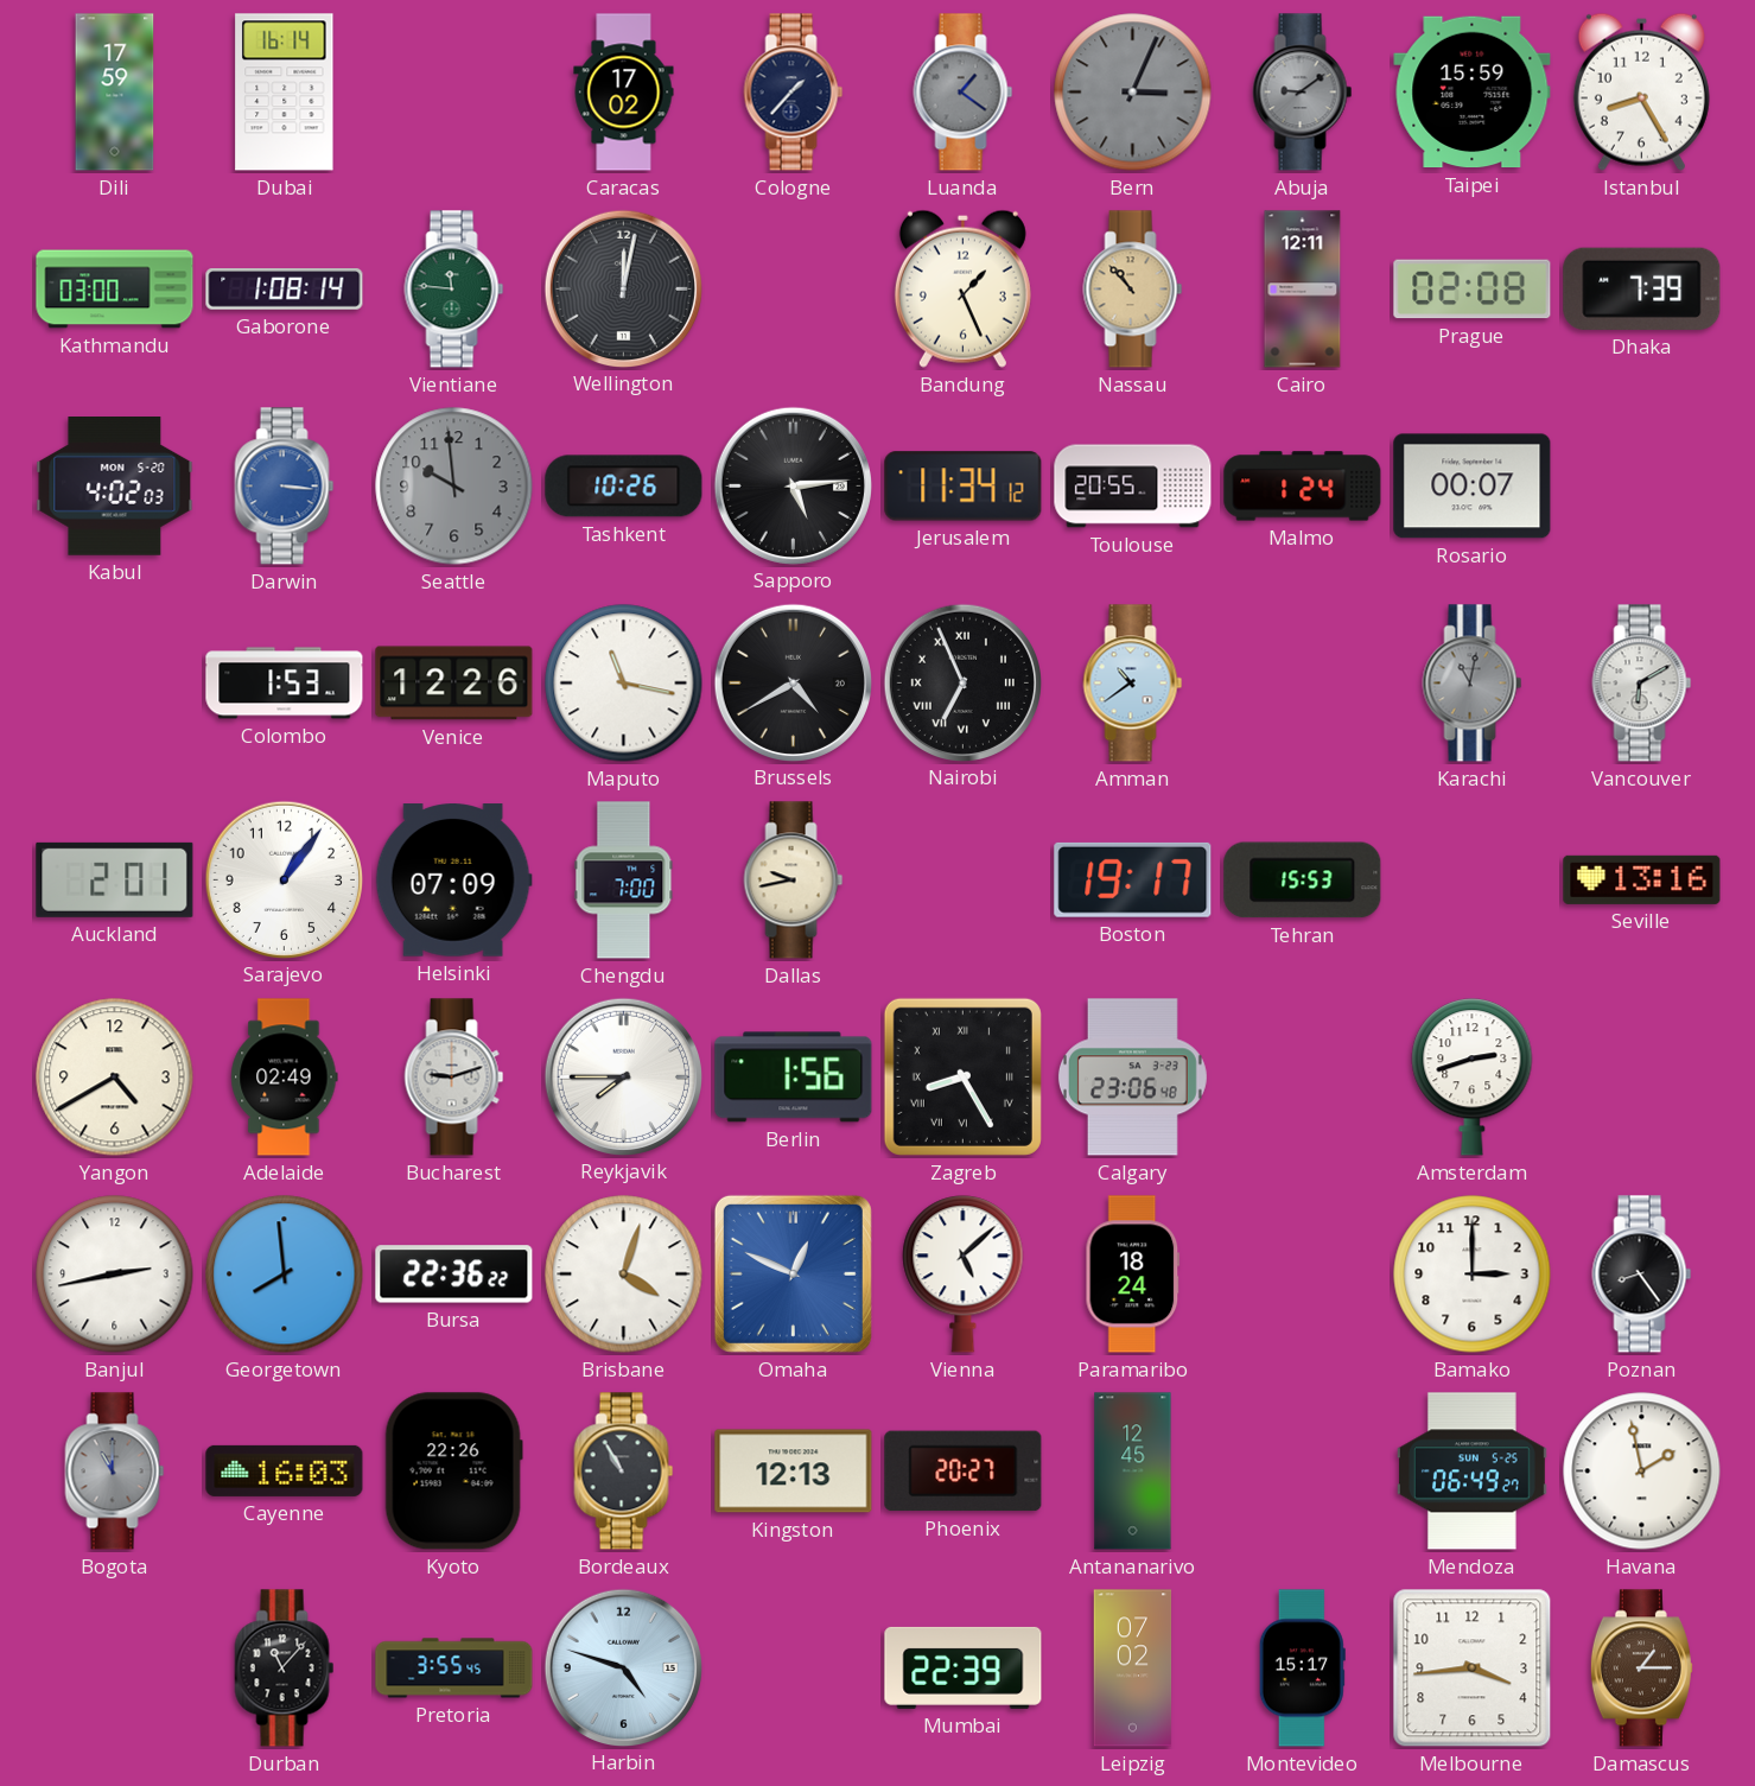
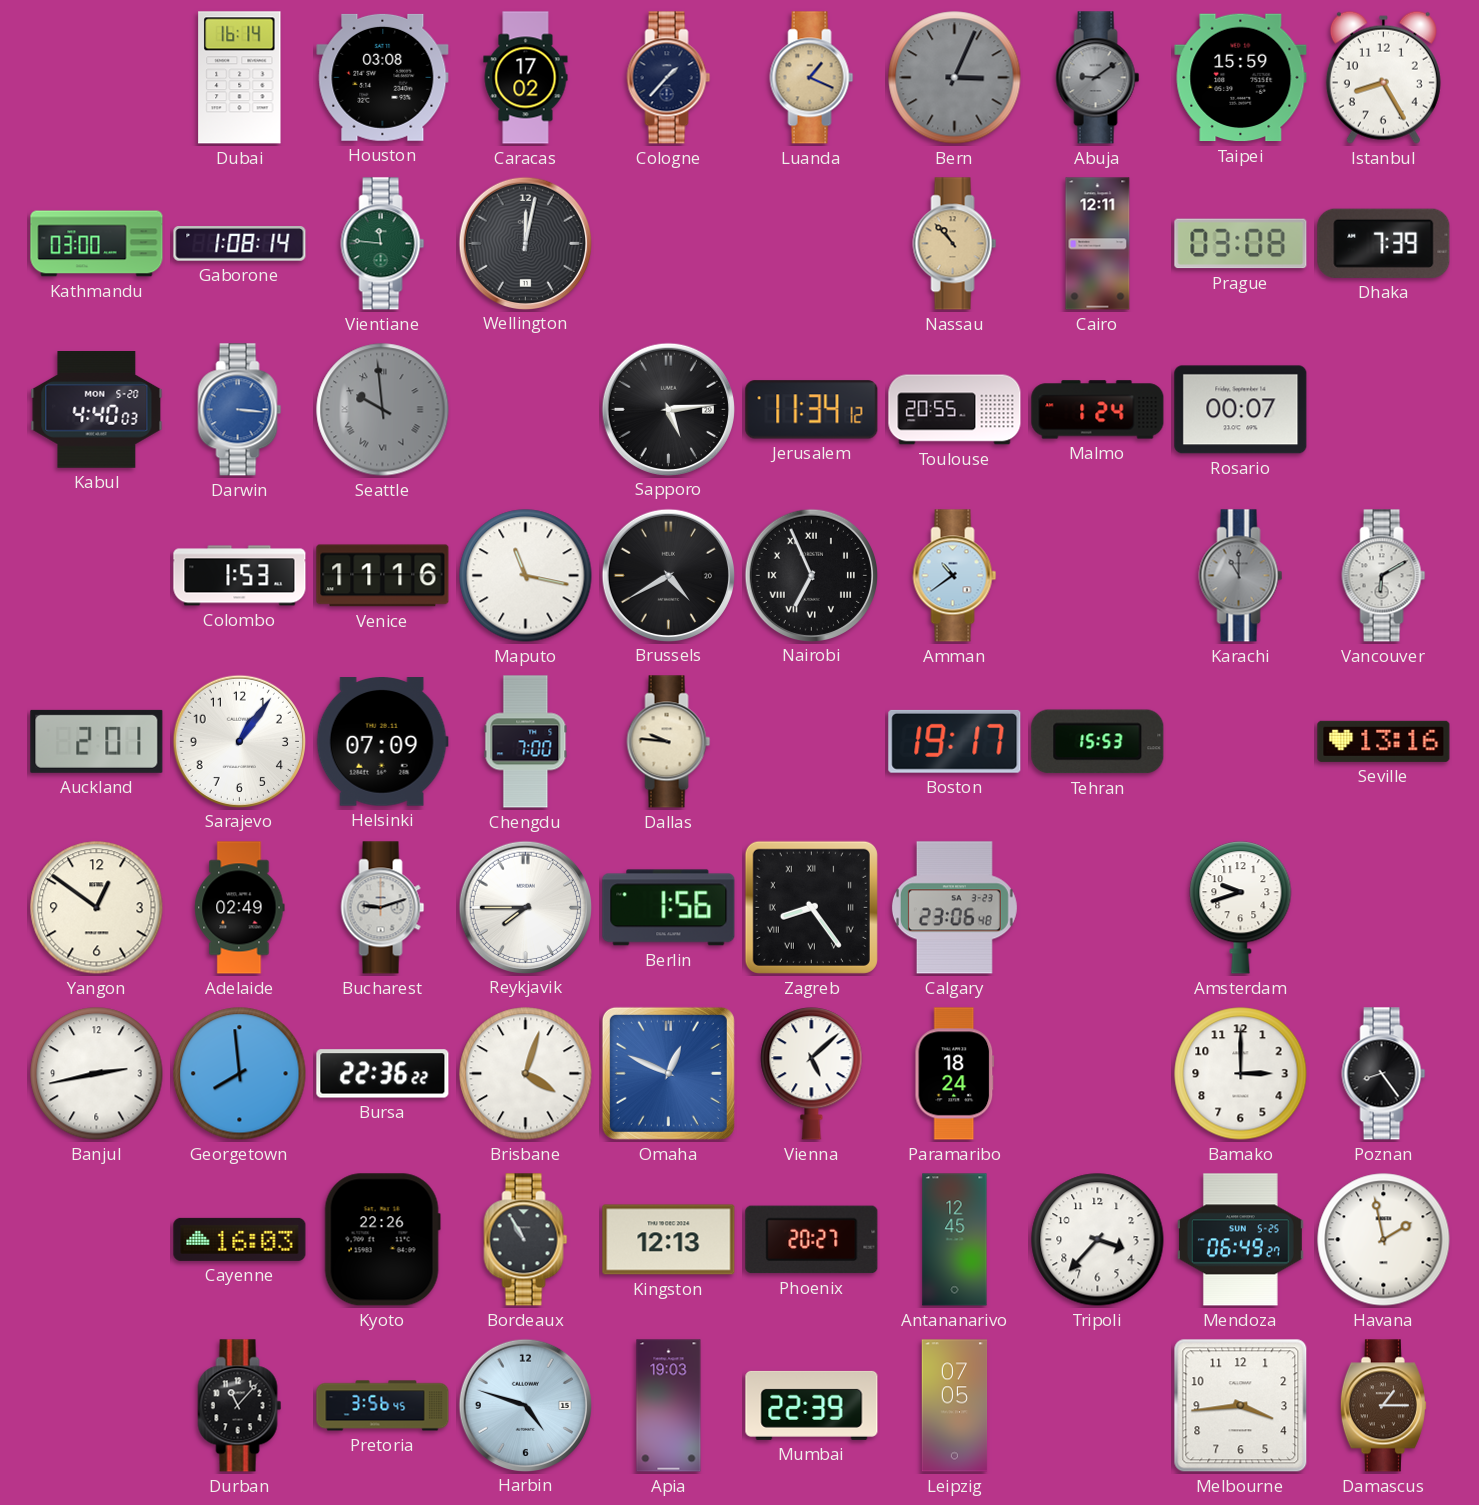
Dili: 17:59 -> none (115, 93)
Houston: none -> 03:08 (383, 77)
Luanda: 1:21 -> 1:19 (812, 78)
Luanda dial: grey -> champagne (812, 78)
Bandung: 1:26 -> none (962, 288)
Prague: 02:08 -> 03:08 (1241, 244)
Kabul: 4:02 -> 4:40 (97, 410)
Seattle numerals: Arabic -> Roman (383, 410)
Tashkent: 10:26 -> none (624, 487)
Venice: 12:26 -> 11:16 (383, 576)
Karachi: 11:02 -> 11:00 (1241, 576)
Dallas: 9:43 -> 9:46 (669, 742)
Yangon: 4:40 -> 12:51 (97, 908)
Zagreb: 8:25 -> 8:24 (811, 907)
Amsterdam: 2:42 -> 9:42 (1241, 908)
Bogota: 11:00 -> none (115, 1472)
Tripoli: none -> 3:37 (1098, 1240)
Pretoria: 3:55 -> 3:56 (383, 1406)
Apia: none -> 19:03 (669, 1406)
Leipzig: 07:02 -> 07:05 (955, 1406)
Montevideo: 15:17 -> none (1302, 1669)
